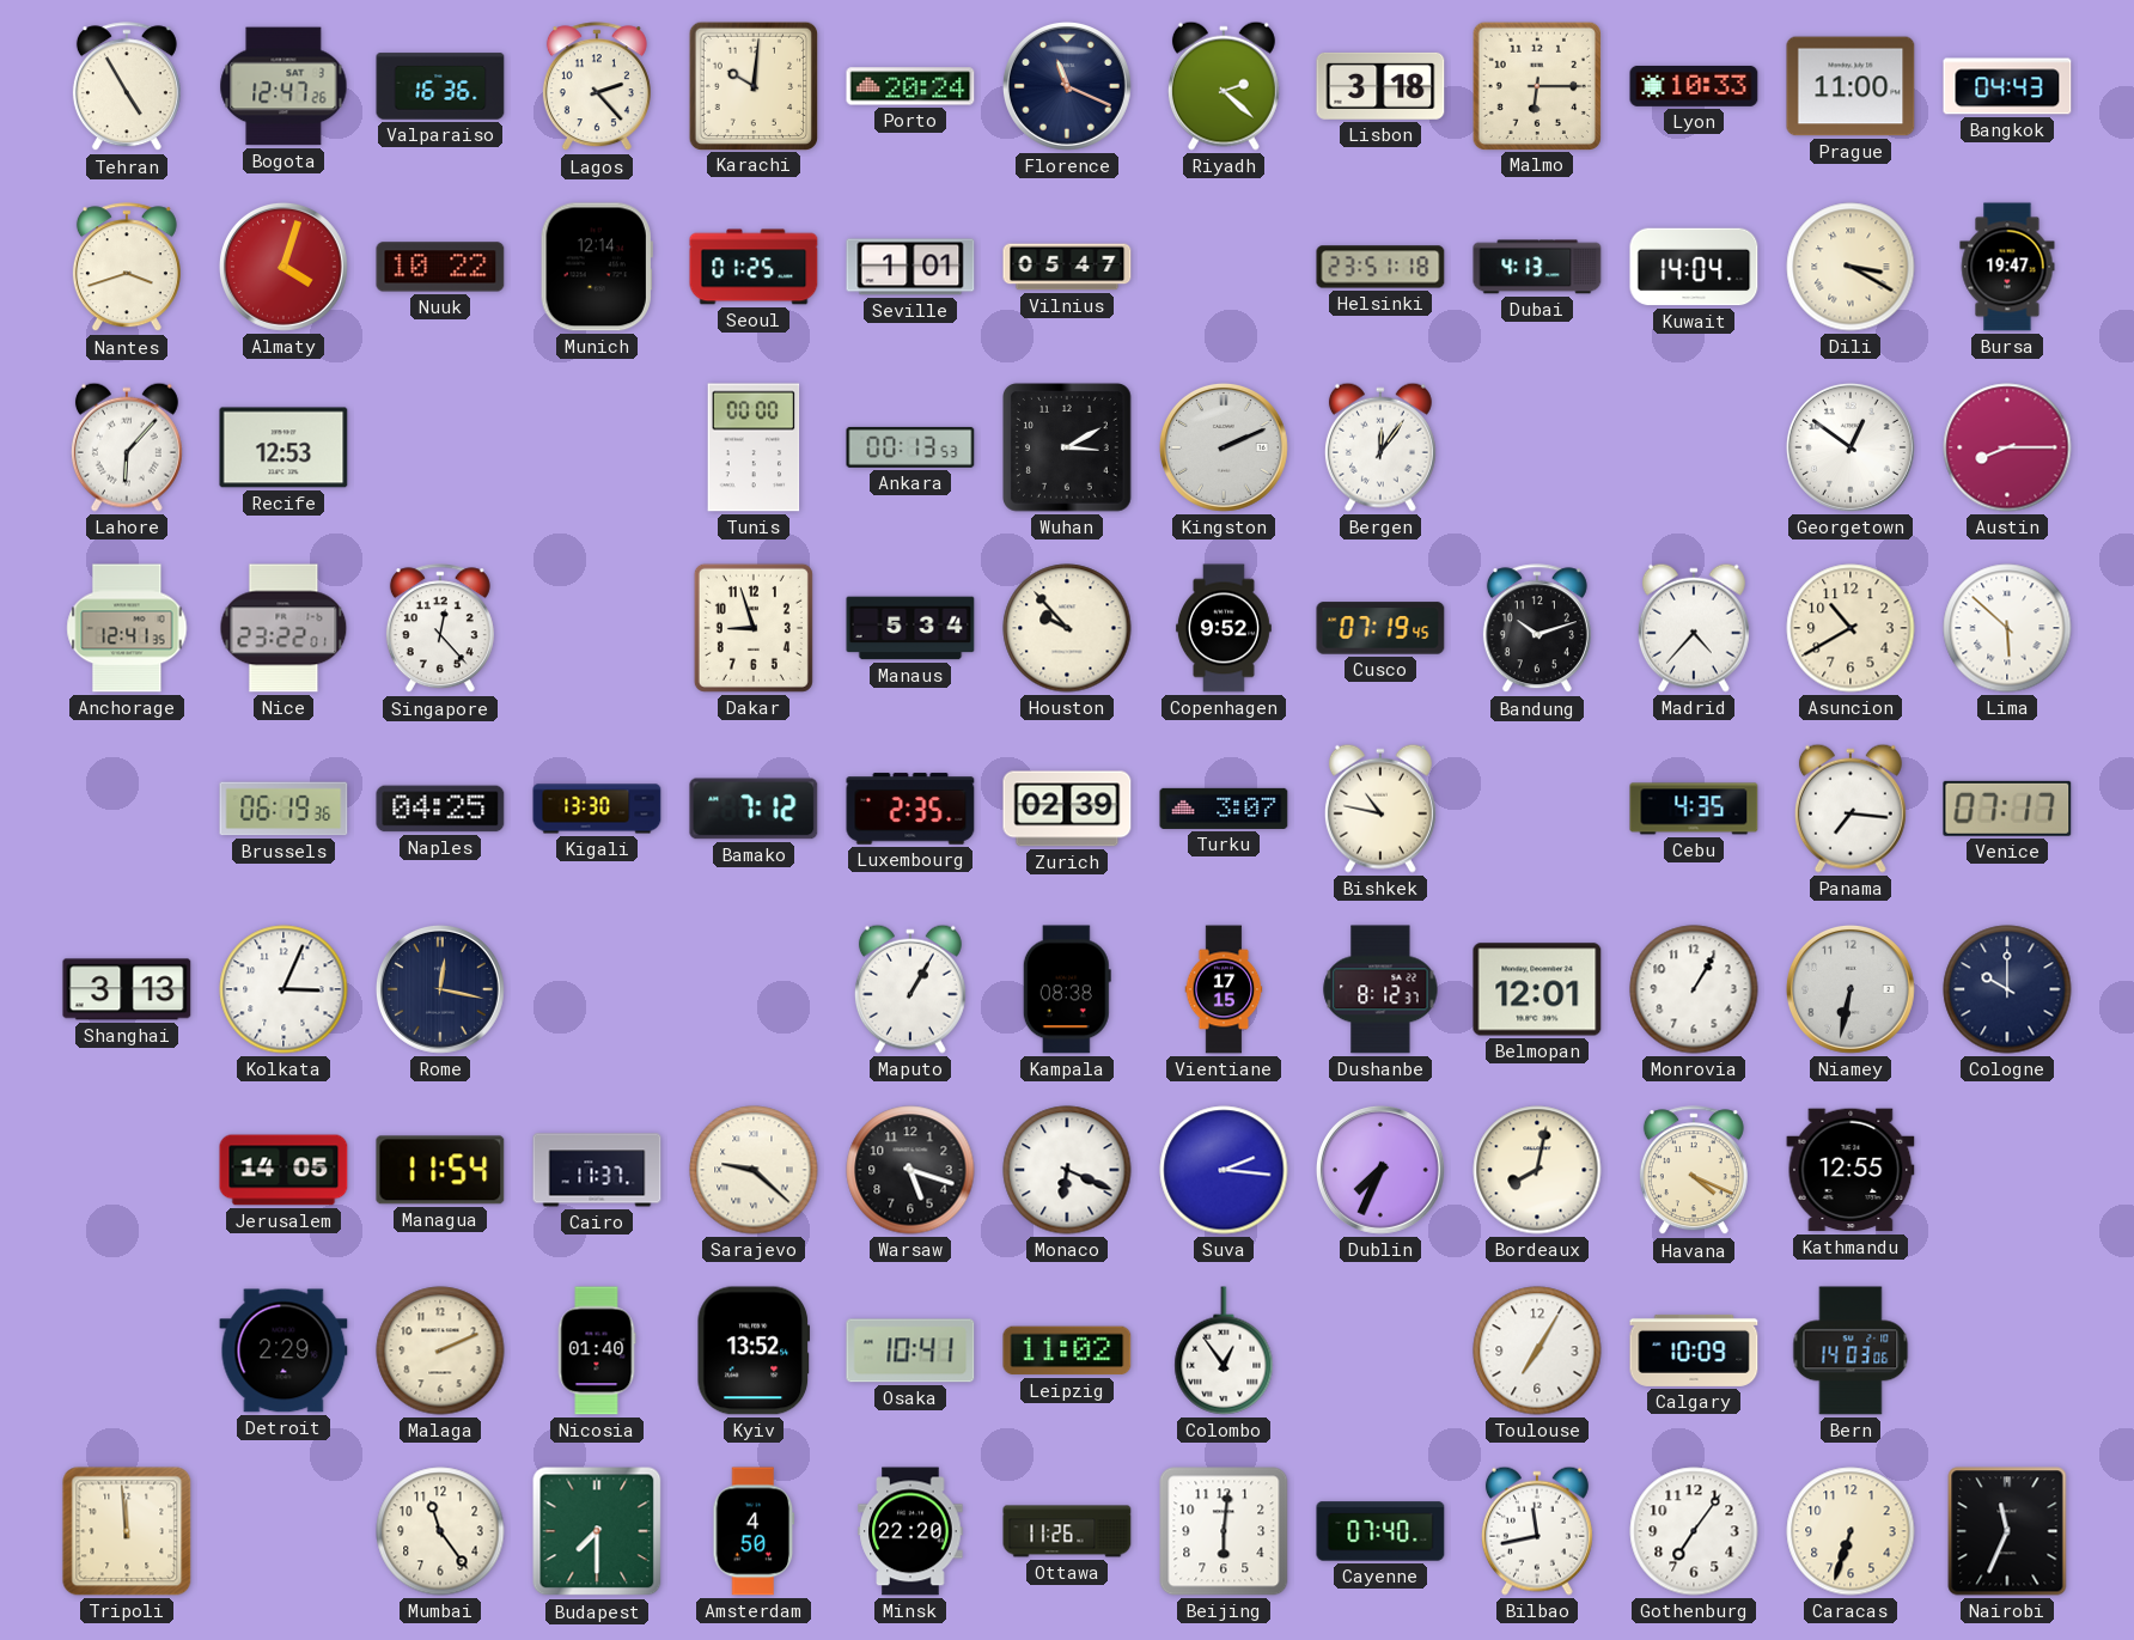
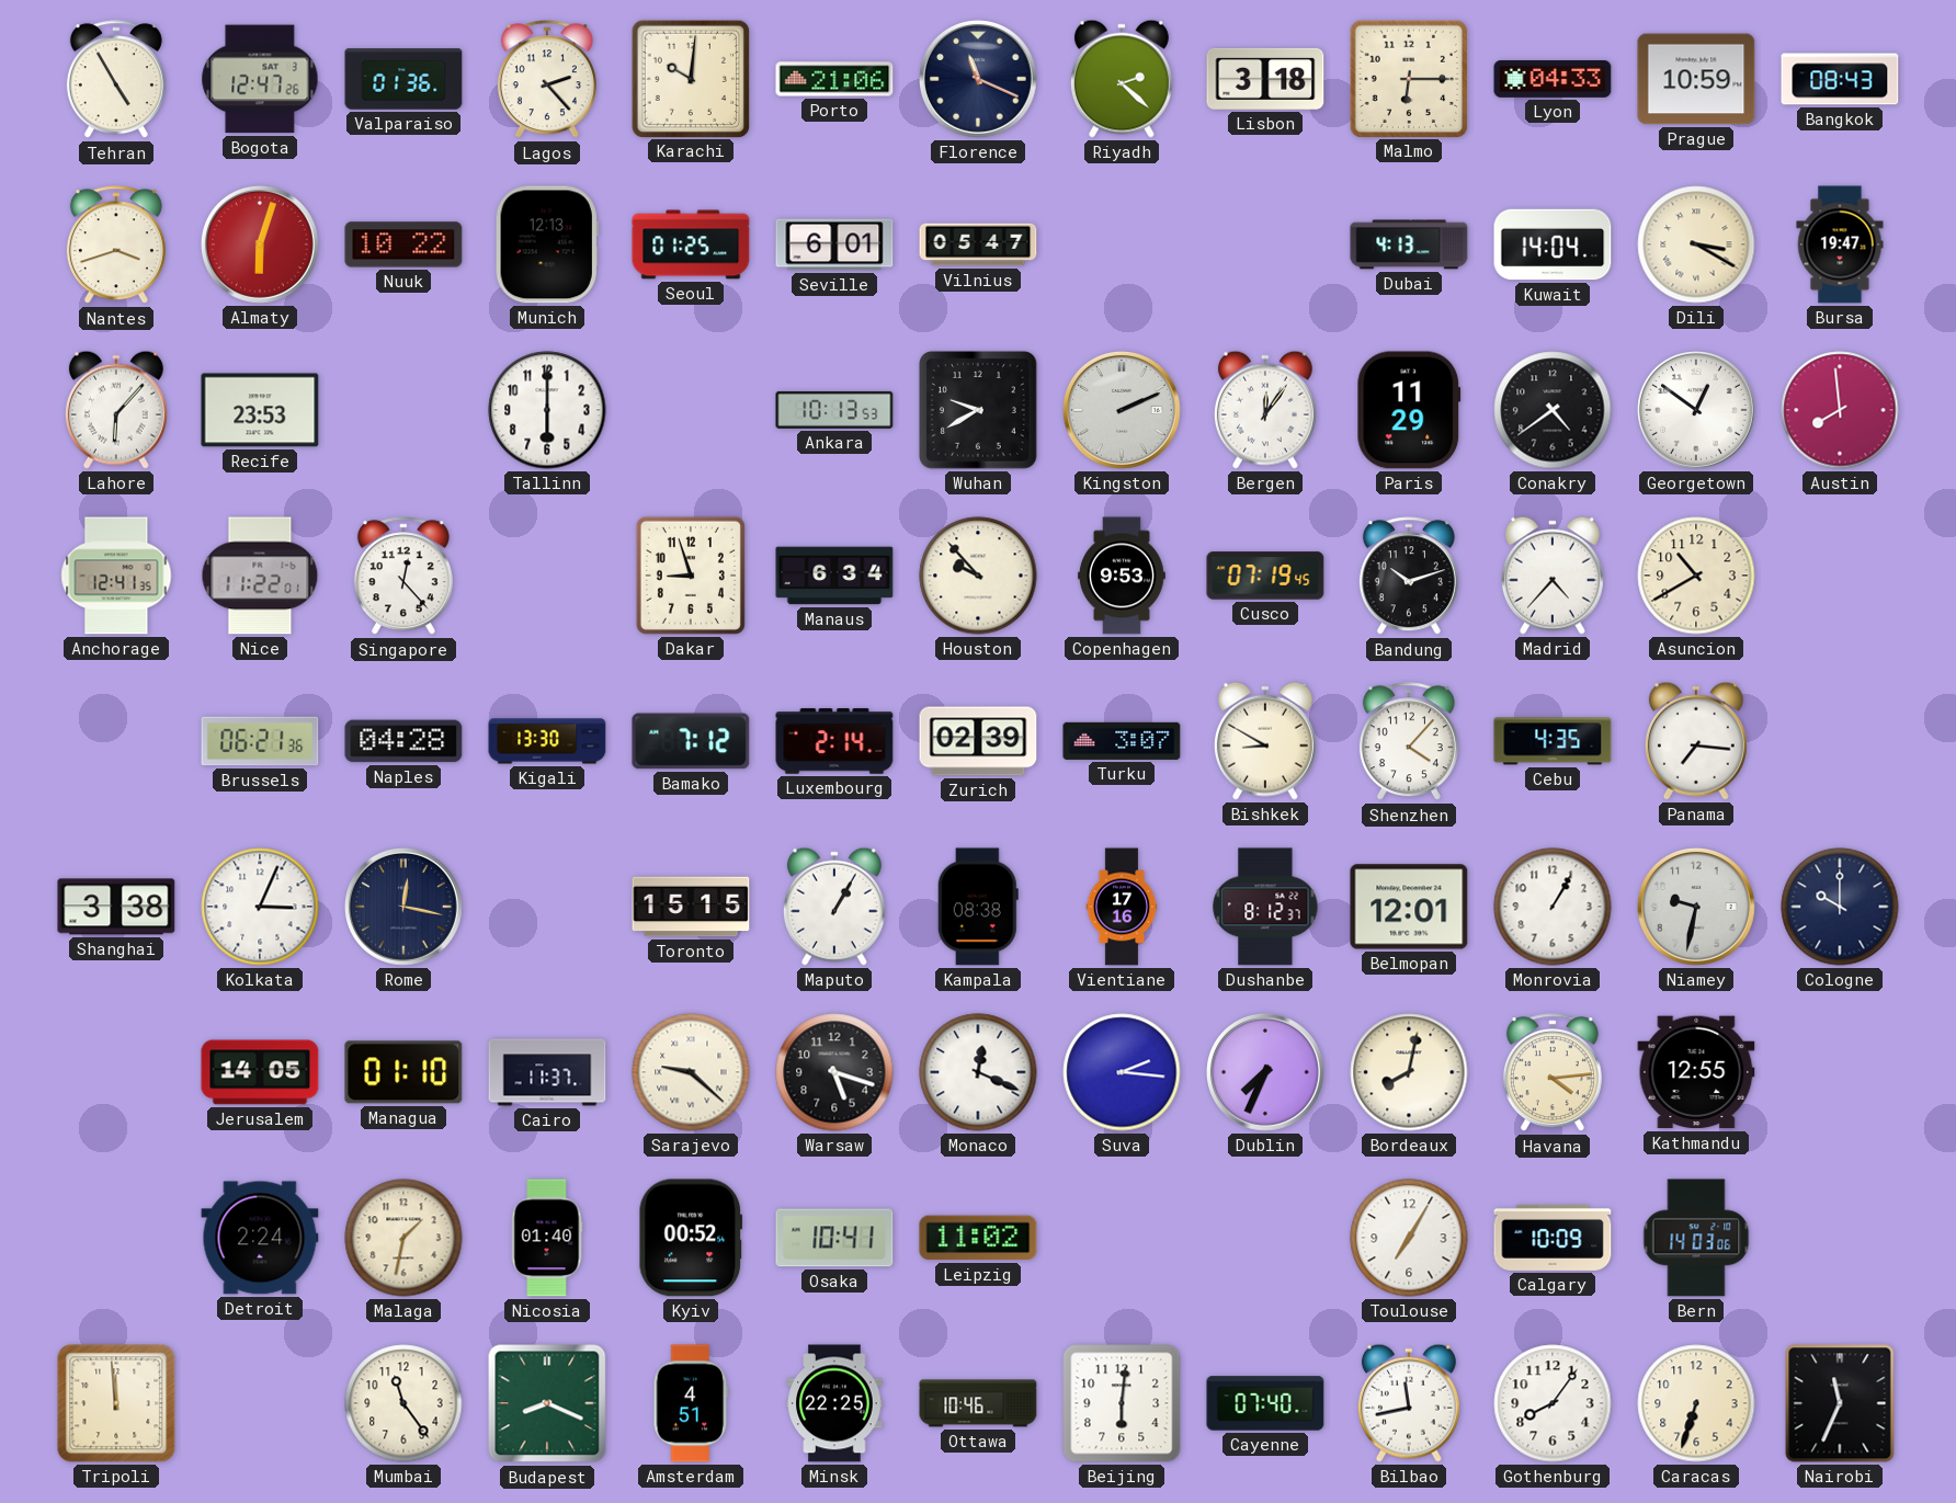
Valparaiso: 16:36 -> 01:36 (403, 79)
Porto: 20:24 -> 21:06 (834, 79)
Lyon: 10:33 -> 04:33 (1553, 79)
Prague: 11:00 -> 10:59 (1696, 79)
Bangkok: 04:43 -> 08:43 (1840, 79)
Almaty: 4:03 -> 6:03 (260, 244)
Munich: 12:14 -> 12:13 (547, 244)
Seville: 1:01 -> 6:01 (834, 244)
Helsinki: 23:51 -> none (1380, 267)
Recife: 12:53 -> 23:53 (260, 410)
Tallinn: none -> 6:00 (547, 410)
Tunis: 00:00 -> none (754, 447)
Ankara: 00:13 -> 10:13 (834, 410)
Wuhan: 3:10 -> 9:40 (979, 411)
Paris: none -> 11:29 (1409, 410)
Conakry: none -> 4:39 (1553, 410)
Austin: 8:15 -> 7:59 (1840, 410)
Nice: 23:22 -> 11:22 (260, 576)
Manaus: 5:34 -> 6:34 (834, 576)
Copenhagen: 9:52 -> 9:53 (1122, 576)
Lima: 5:52 -> none (2007, 628)
Brussels: 06:19 -> 06:21 (260, 741)
Naples: 04:25 -> 04:28 (403, 741)
Luxembourg: 2:35 -> 2:14 (834, 741)
Bishkek: 10:47 -> 8:50 (1265, 741)
Shenzhen: none -> 4:07 (1409, 742)
Venice: 07:17 -> none (2007, 809)
Shanghai: 3:13 -> 3:38 (116, 907)
Toronto: none -> 15:15 (691, 907)
Vientiane: 17:15 -> 17:16 (1122, 907)
Niamey: 6:32 -> 9:32 (1696, 907)
Managua: 11:54 -> 01:10 (403, 1072)
Monaco: 6:19 -> 12:19 (978, 1072)
Havana: 4:19 -> 4:14 (1553, 1073)
Detroit: 2:29 -> 2:24 (260, 1238)
Malaga: 2:11 -> 1:32 (403, 1238)
Kyiv: 13:52 -> 00:52 (691, 1238)
Colombo: 12:54 -> none (1224, 1351)
Budapest: 7:30 -> 8:19 (547, 1403)
Amsterdam: 4:50 -> 4:51 (691, 1403)
Minsk: 22:20 -> 22:25 (834, 1403)
Ottawa: 11:26 -> 10:46 (978, 1403)
Gothenburg: 7:06 -> 8:06 (1553, 1403)
